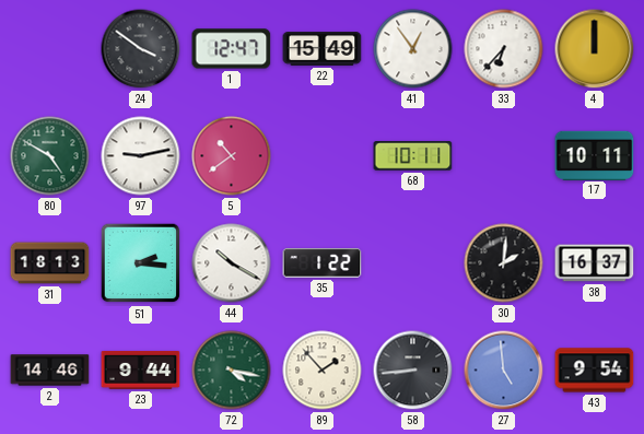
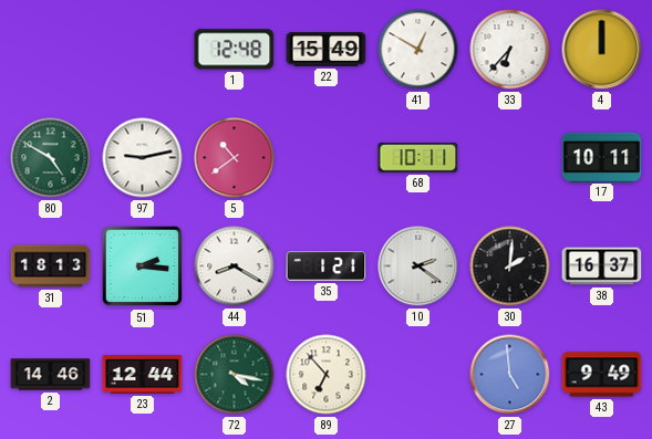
24: 3:51 -> none (141, 49)
1: 12:47 -> 12:48 (235, 50)
41: 12:54 -> 12:50 (418, 50)
44: 10:20 -> 8:20 (235, 266)
35: 1:22 -> 1:21 (327, 266)
10: none -> 2:21 (418, 266)
23: 9:44 -> 12:44 (143, 375)
89: 1:53 -> 6:53 (327, 375)
58: 8:44 -> none (413, 371)
43: 9:54 -> 9:49 (602, 375)
